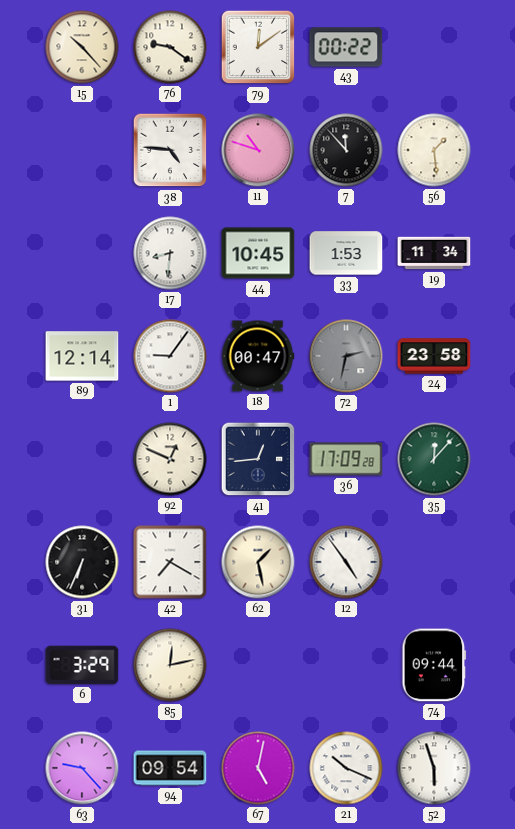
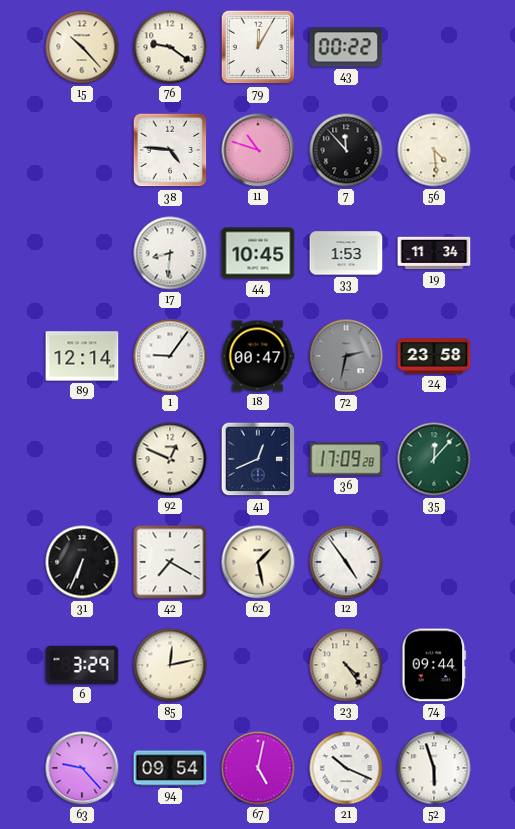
79: 12:09 -> 12:05 (258, 47)
56: 1:29 -> 4:29 (434, 150)
41: 12:44 -> 12:41 (258, 459)
23: none -> 4:24 (346, 665)
